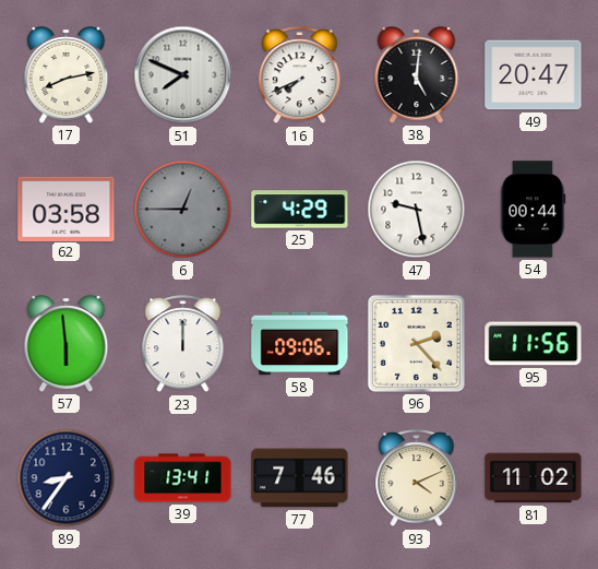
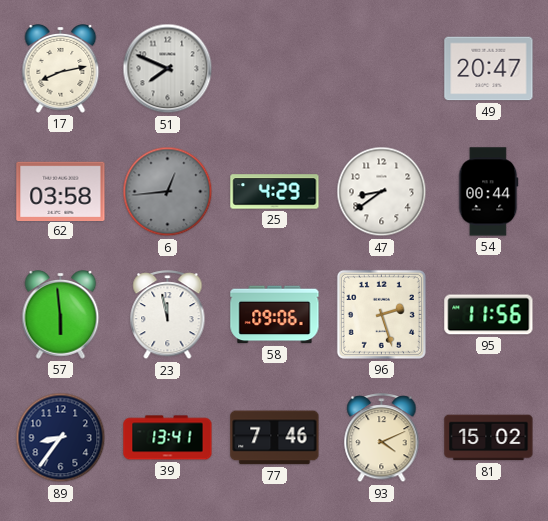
16: 7:41 -> none (300, 75)
38: 5:01 -> none (417, 75)
6: 12:45 -> 12:44 (168, 192)
47: 9:28 -> 8:39 (382, 192)
23: 12:00 -> 11:58 (168, 315)
96: 2:23 -> 2:27 (381, 314)
81: 11:02 -> 15:02 (489, 438)
